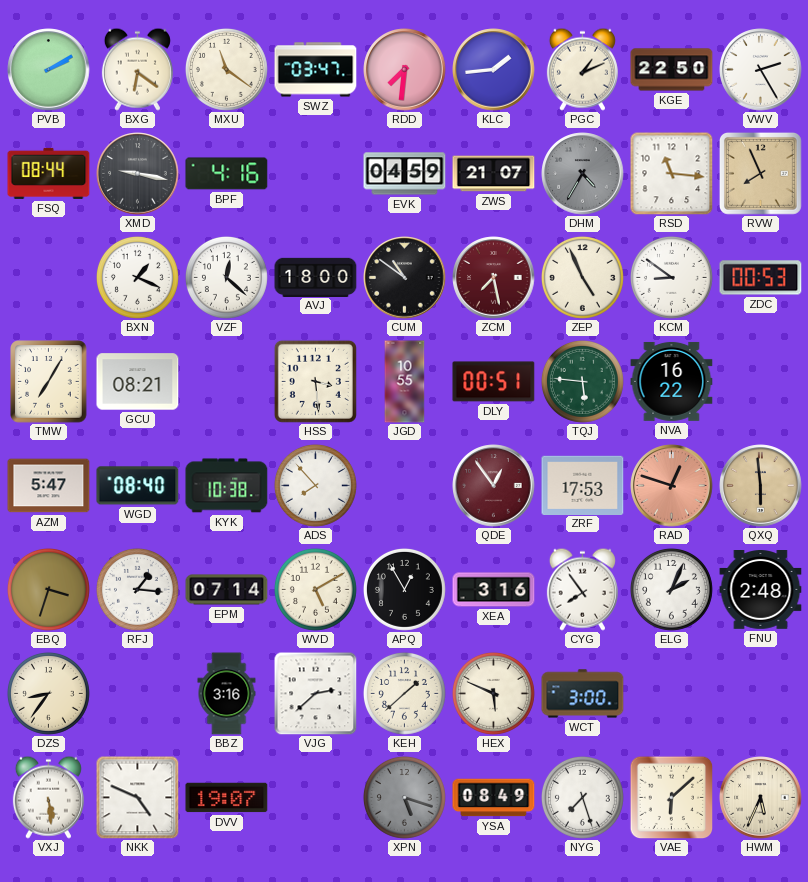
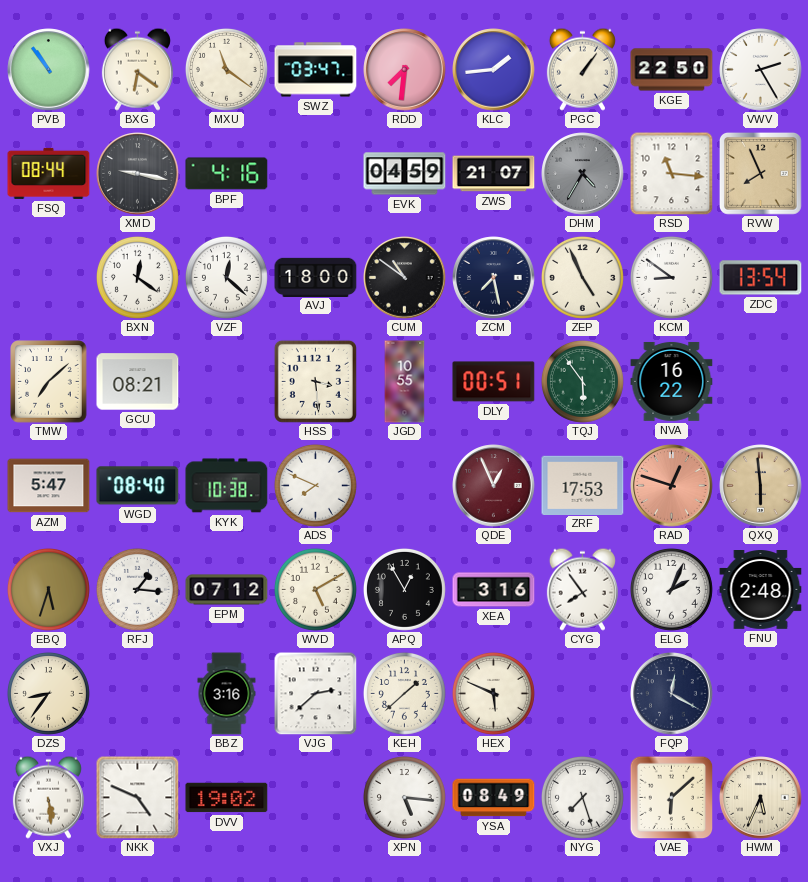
PVB: 2:10 -> 10:54 (49, 70)
PGC: 1:11 -> 1:06 (582, 69)
BXN: 1:19 -> 12:21 (137, 277)
ZCM dial: burgundy -> navy (494, 278)
ZDC: 00:53 -> 13:54 (761, 278)
TMW: 7:05 -> 7:08 (49, 382)
TQJ: 5:46 -> 5:54 (582, 381)
ADS: 7:53 -> 7:49 (315, 485)
QDE: 12:54 -> 12:56 (494, 486)
EBQ: 3:33 -> 5:33 (48, 589)
EPM: 07:14 -> 07:12 (227, 590)
WCT: 3:00 -> none (583, 694)
FQP: none -> 12:20 (672, 694)
DVV: 19:07 -> 19:02 (227, 798)
XPN: 5:18 -> 5:16 (404, 797)
XPN dial: grey -> white (404, 797)
